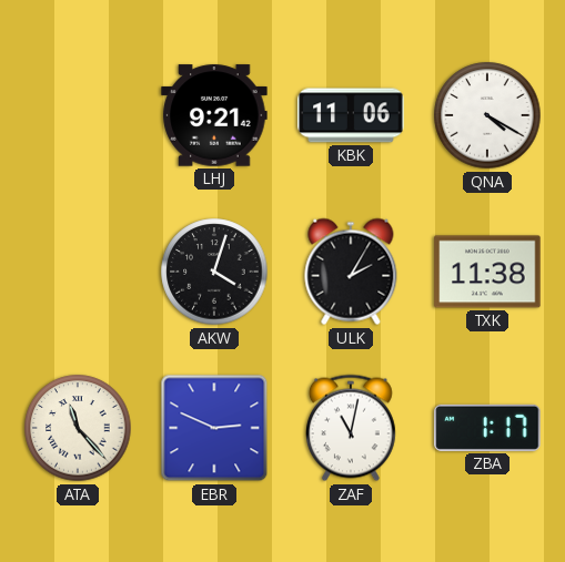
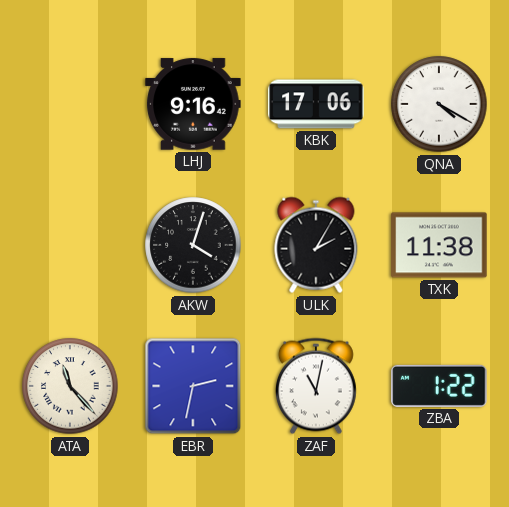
LHJ: 9:21 -> 9:16 (193, 104)
KBK: 11:06 -> 17:06 (316, 104)
EBR: 2:49 -> 2:32 (193, 386)
ZBA: 1:17 -> 1:22 (439, 386)
